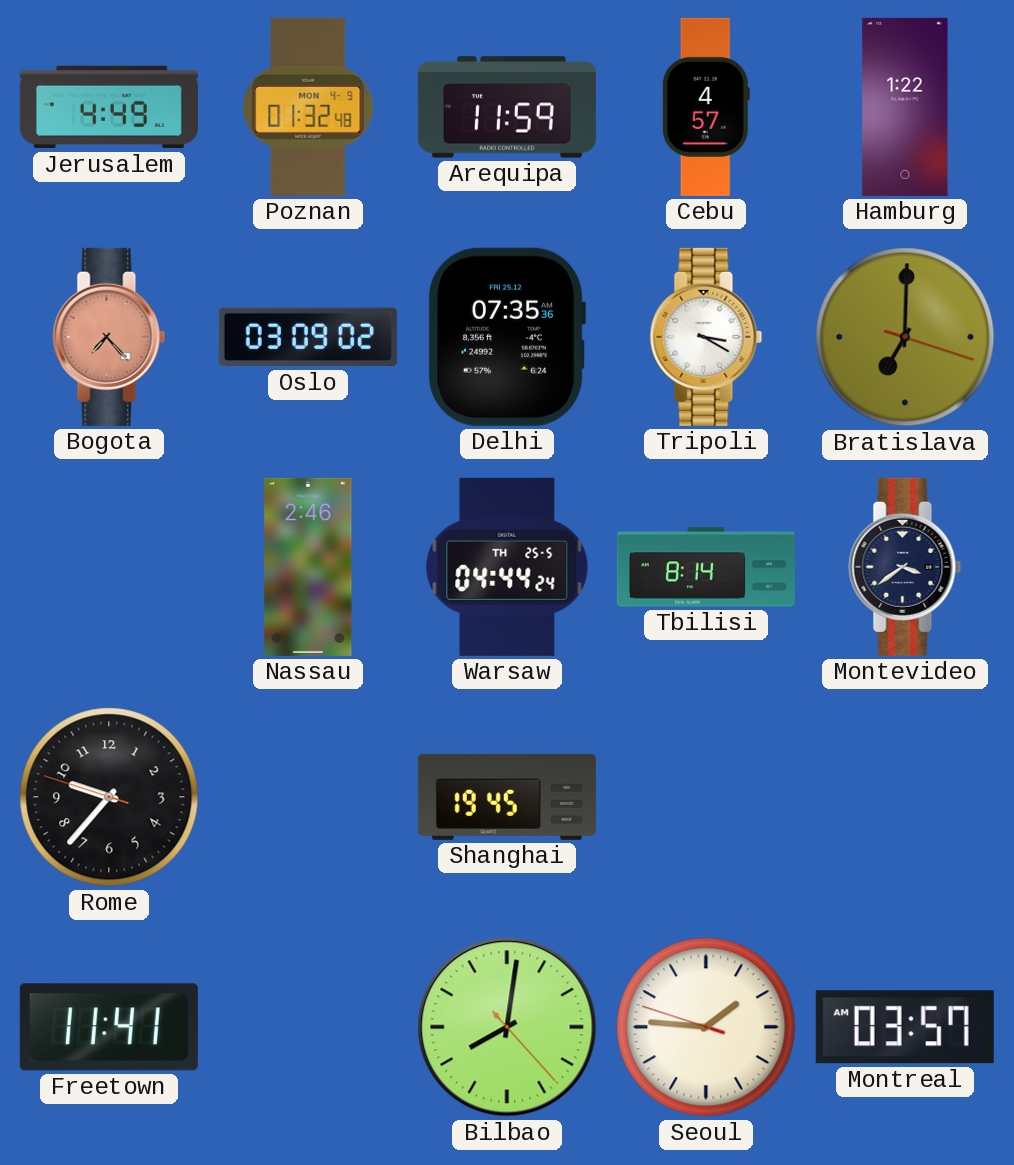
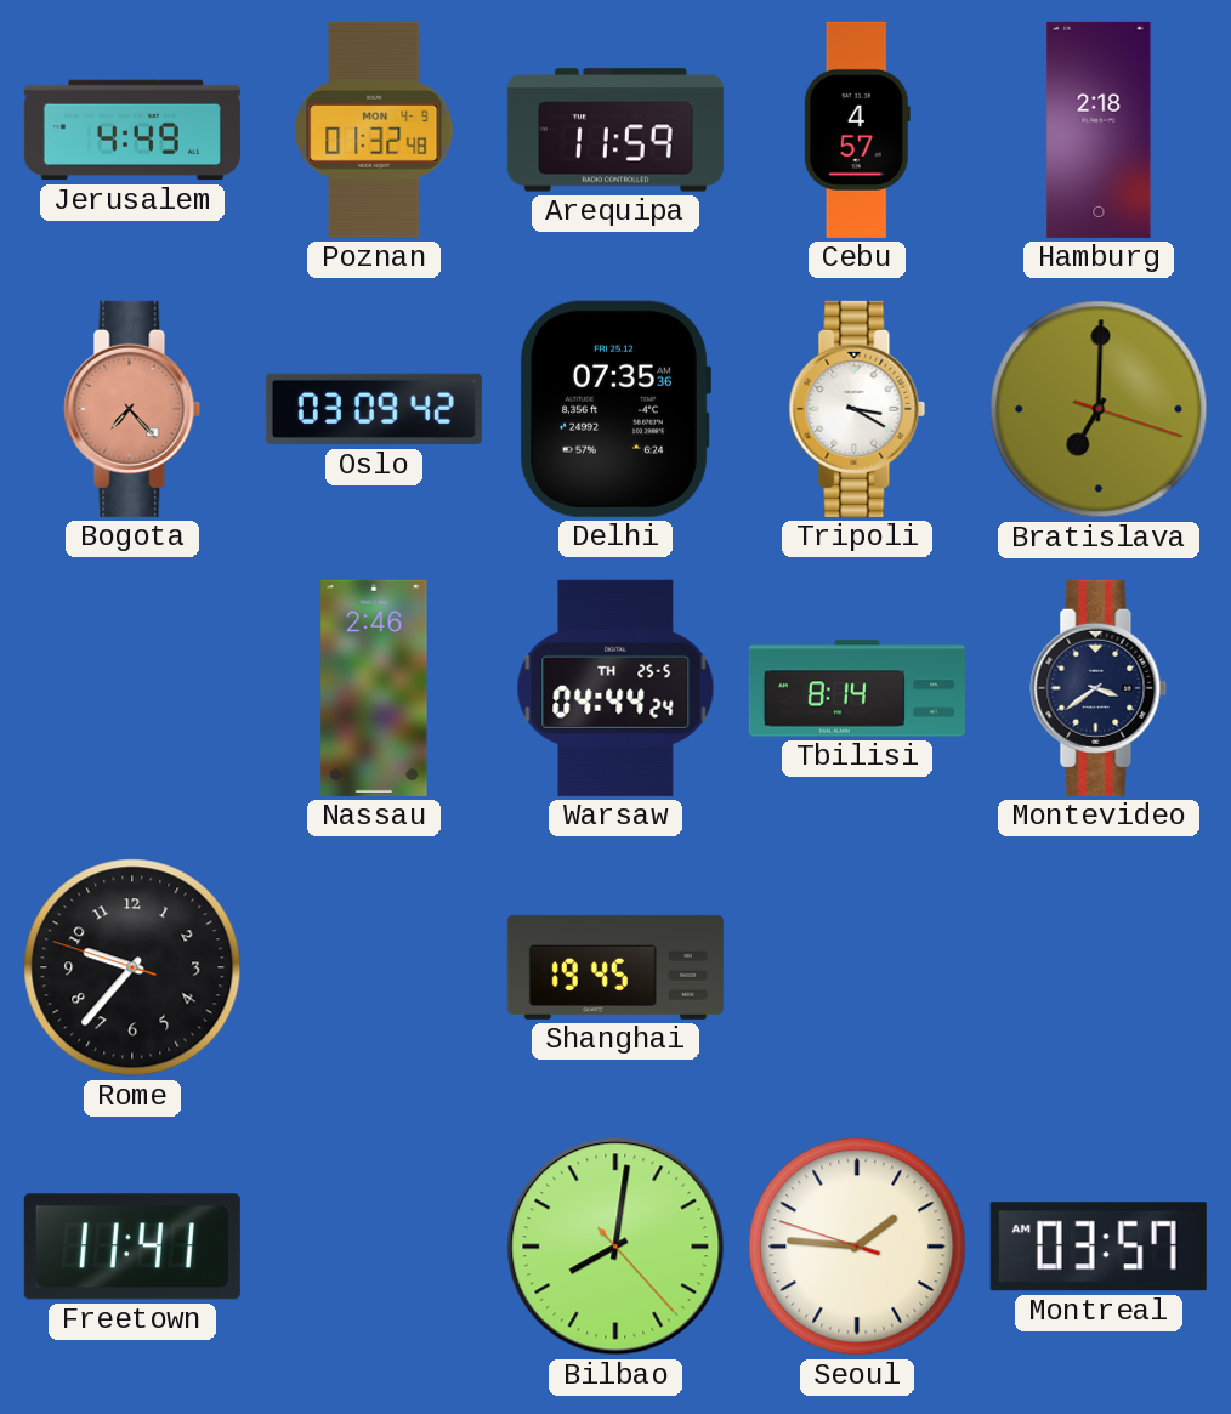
Hamburg: 1:22 -> 2:18 (1099, 130)
Oslo: 03:09:02 -> 03:09:42 (374, 409)
